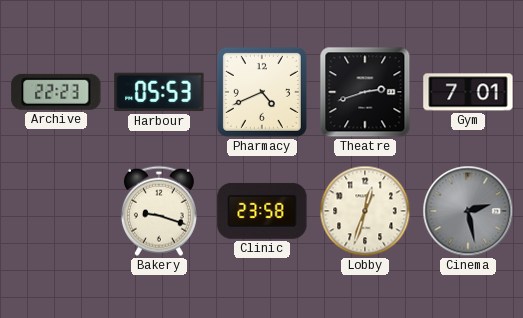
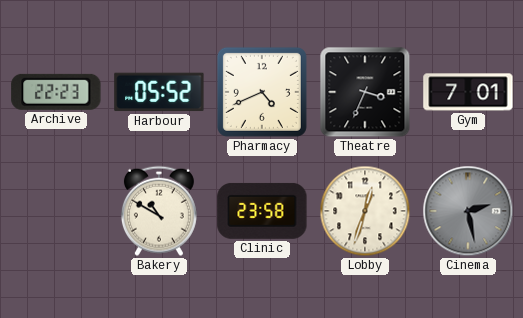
Harbour: 05:53 -> 05:52 (159, 92)
Theatre: 2:42 -> 3:34 (365, 92)
Bakery: 9:18 -> 10:50 (159, 211)
